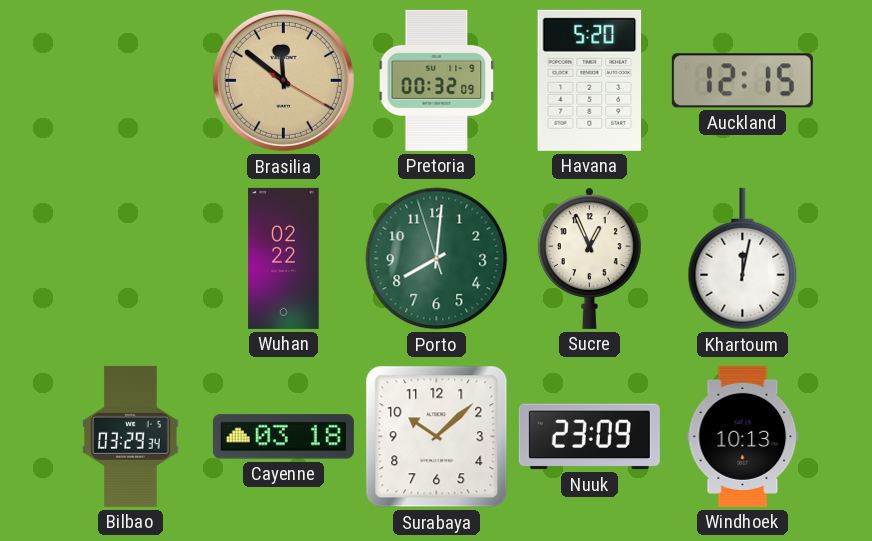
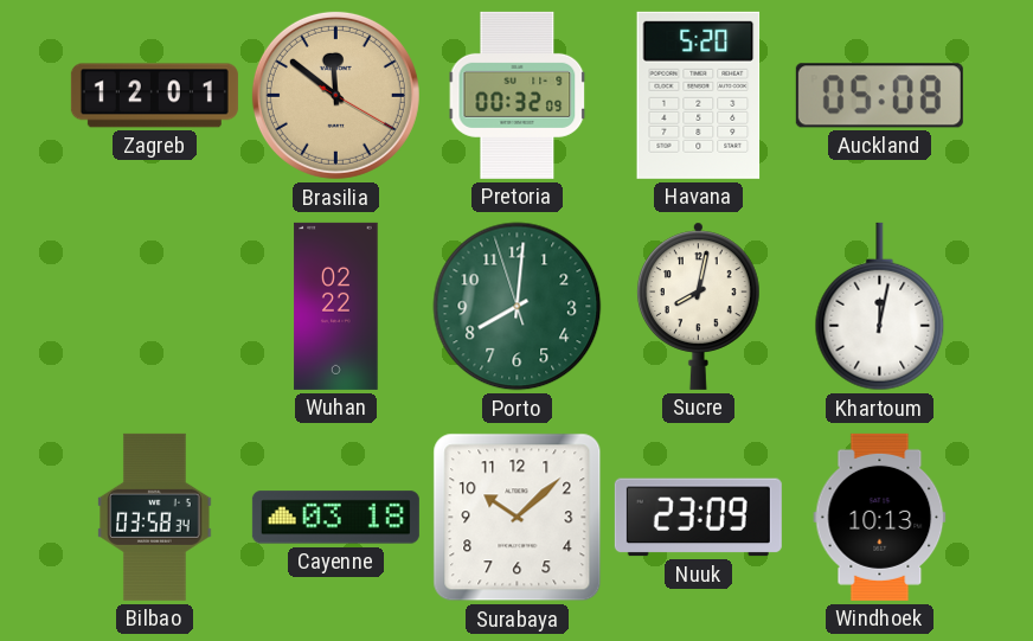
Zagreb: none -> 12:01 (154, 96)
Auckland: 12:15 -> 05:08 (879, 96)
Sucre: 12:56 -> 8:02 (699, 306)
Bilbao: 03:29 -> 03:58 (155, 517)
